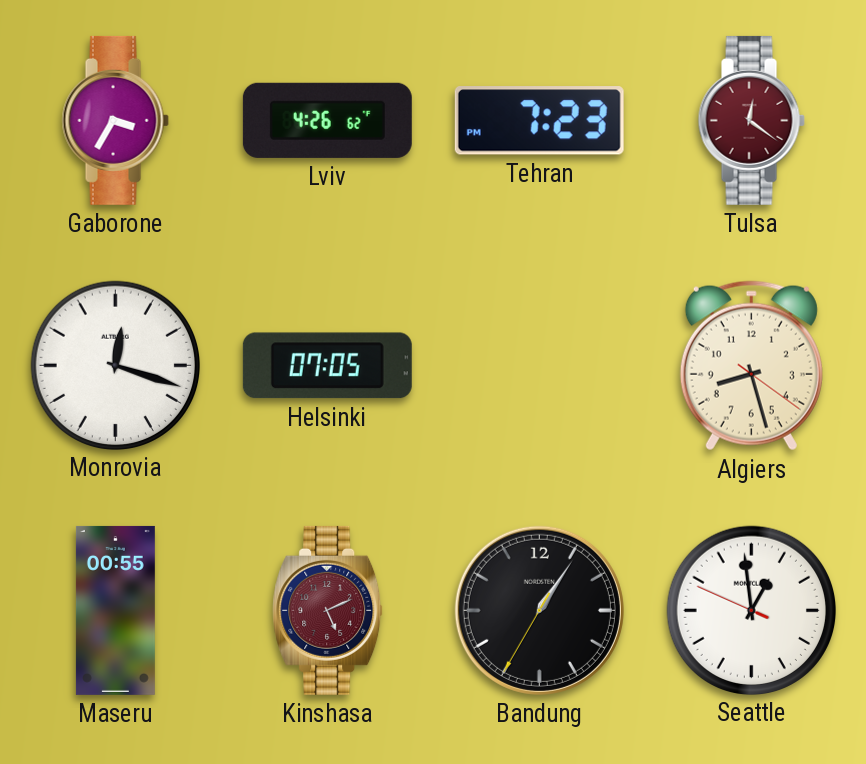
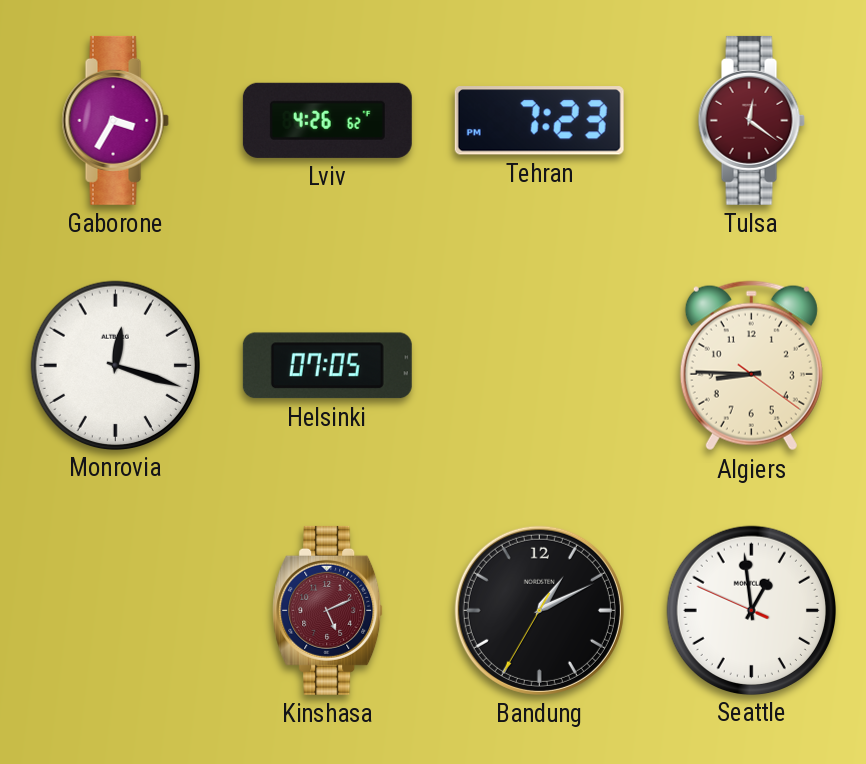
Algiers: 8:27 -> 8:45 (751, 366)
Maseru: 00:55 -> none (115, 610)
Bandung: 1:05 -> 1:10 (539, 610)
